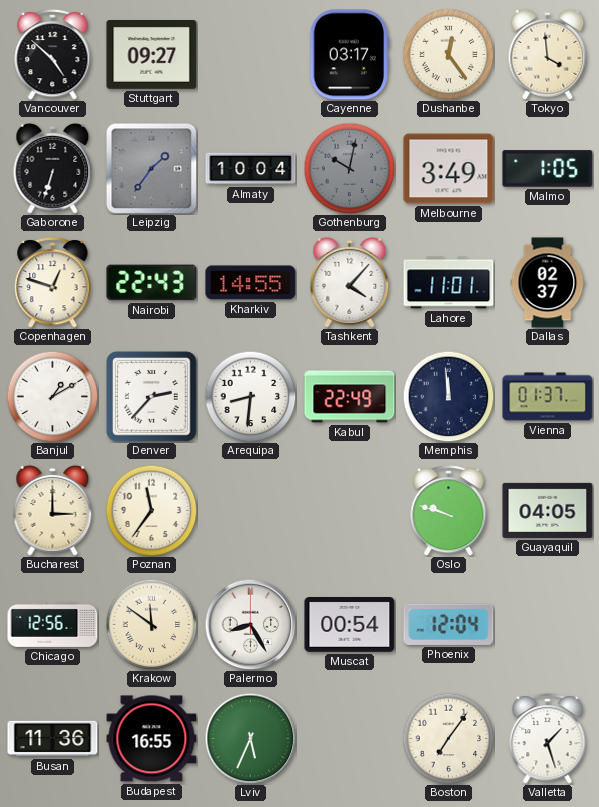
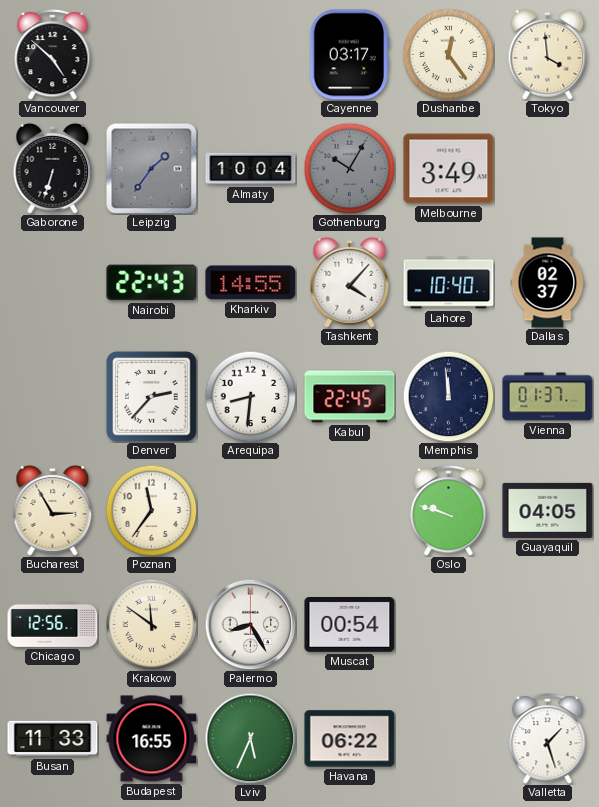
Stuttgart: 09:27 -> none (152, 55)
Gothenburg: 10:02 -> 10:05 (349, 168)
Malmo: 1:05 -> none (548, 169)
Copenhagen: 12:48 -> none (53, 282)
Lahore: 11:01 -> 10:40 (449, 283)
Banjul: 1:10 -> none (52, 396)
Kabul: 22:49 -> 22:45 (350, 397)
Bucharest: 3:00 -> 2:55 (53, 510)
Phoenix: 12:04 -> none (449, 624)
Busan: 11:36 -> 11:33 (53, 739)
Havana: none -> 06:22 (350, 739)
Boston: 7:06 -> none (448, 738)
